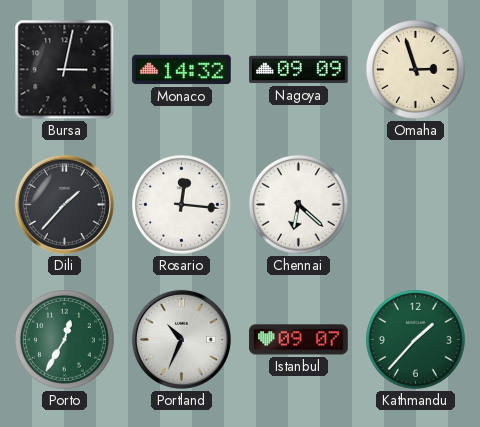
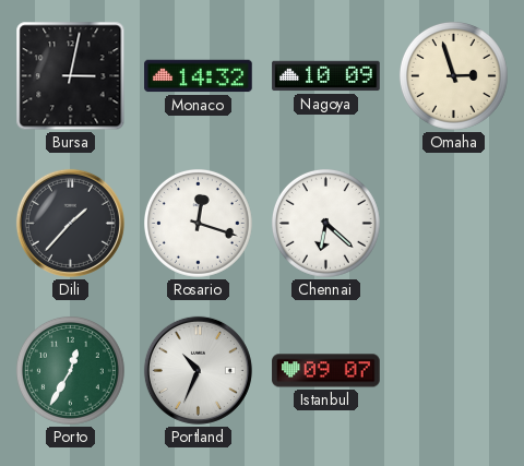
Nagoya: 09:09 -> 10:09 (326, 76)
Rosario: 12:16 -> 12:18 (198, 223)
Kathmandu: 1:37 -> none (415, 339)
